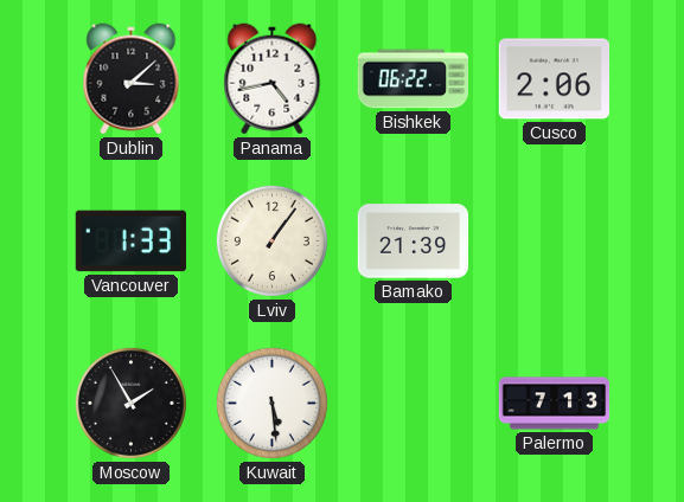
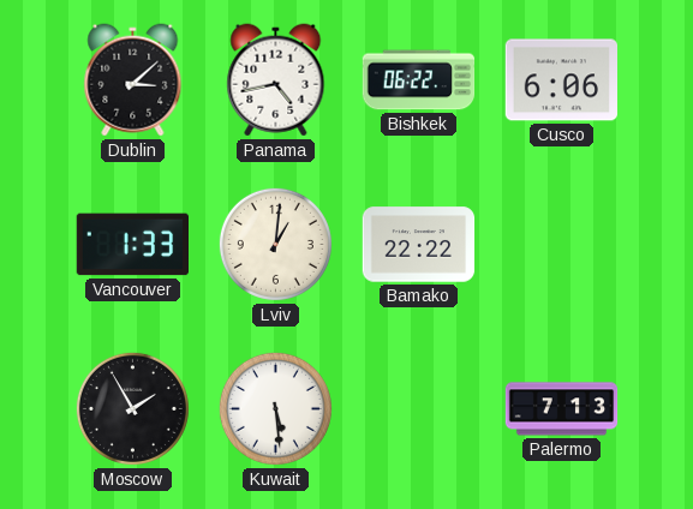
Cusco: 2:06 -> 6:06 (561, 80)
Lviv: 1:06 -> 1:01 (275, 244)
Bamako: 21:39 -> 22:22 (419, 245)
